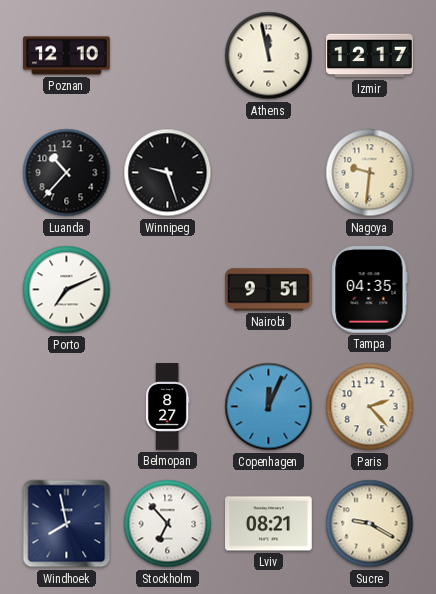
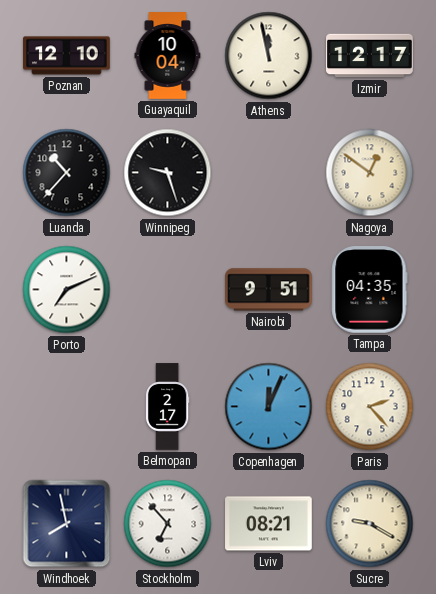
Guayaquil: none -> 10:04 (168, 56)
Nagoya: 9:31 -> 12:51 (370, 173)
Belmopan: 8:27 -> 2:17 (167, 407)
